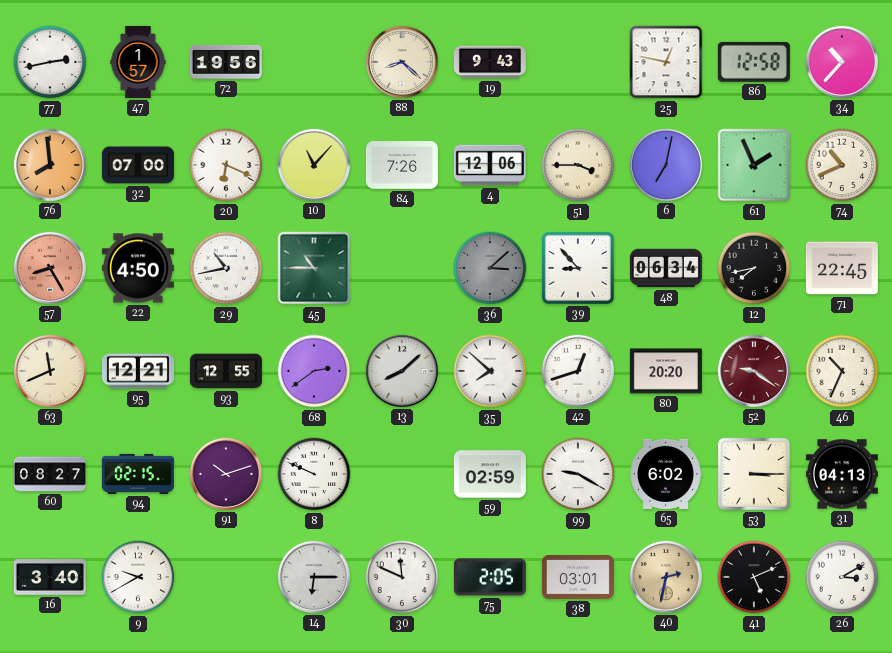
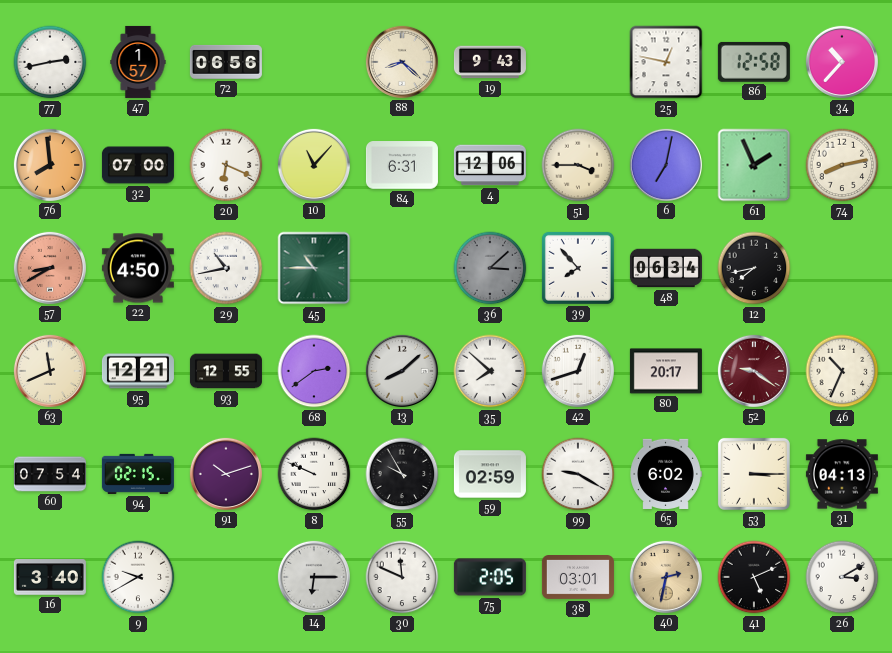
72: 19:56 -> 06:56 (226, 62)
84: 7:26 -> 6:31 (402, 165)
74: 10:41 -> 8:13 (842, 165)
57: 8:25 -> 8:40 (50, 268)
39: 8:53 -> 7:53 (578, 268)
71: 22:45 -> none (842, 268)
80: 20:20 -> 20:17 (666, 371)
60: 08:27 -> 07:54 (50, 474)
55: none -> 9:55 (402, 474)
